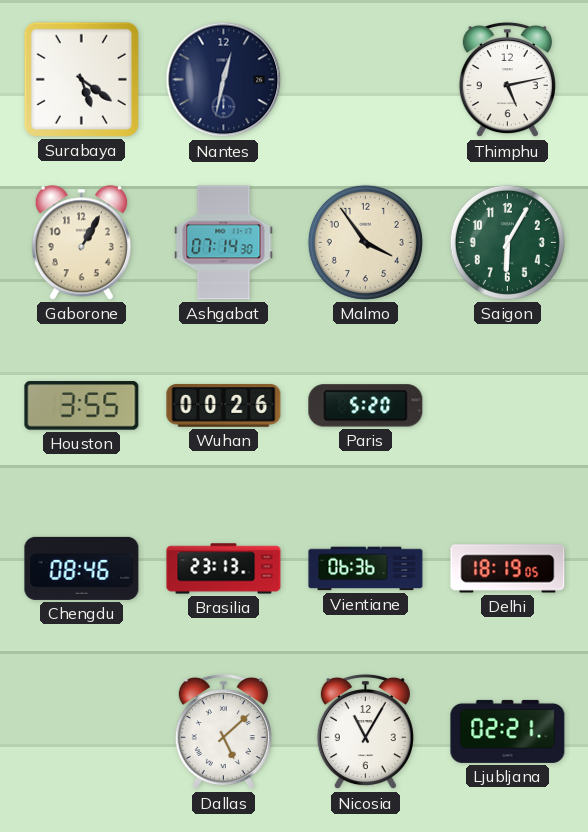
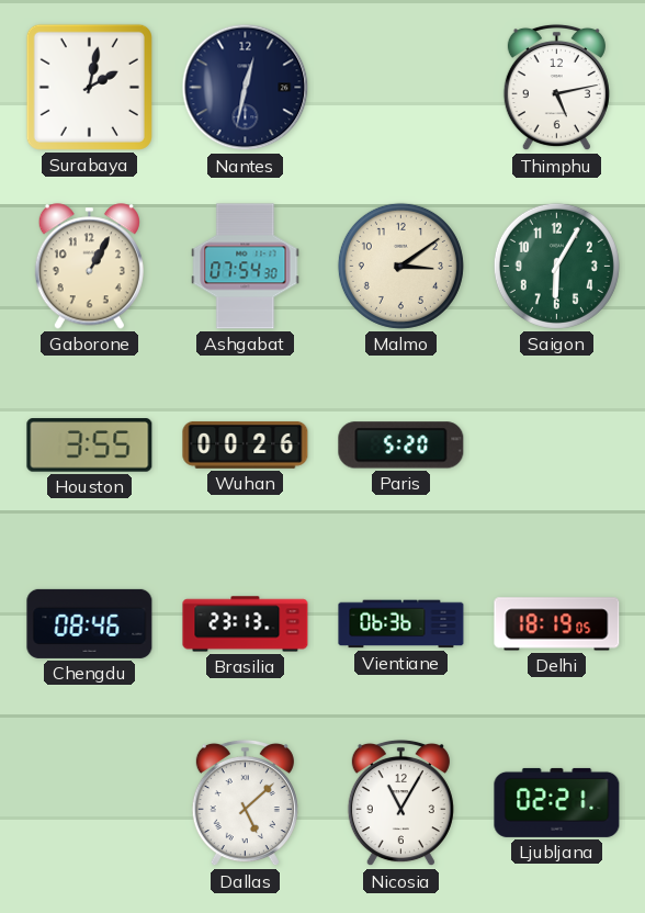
Surabaya: 5:21 -> 2:02 (89, 87)
Ashgabat: 07:14 -> 07:54 (246, 267)
Malmo: 3:54 -> 3:09 (400, 266)
